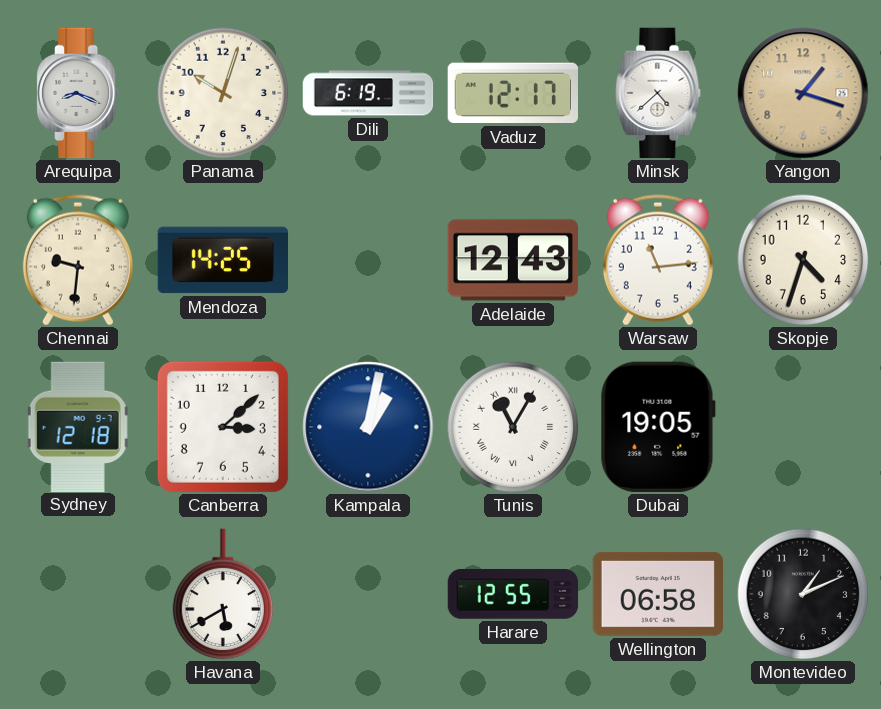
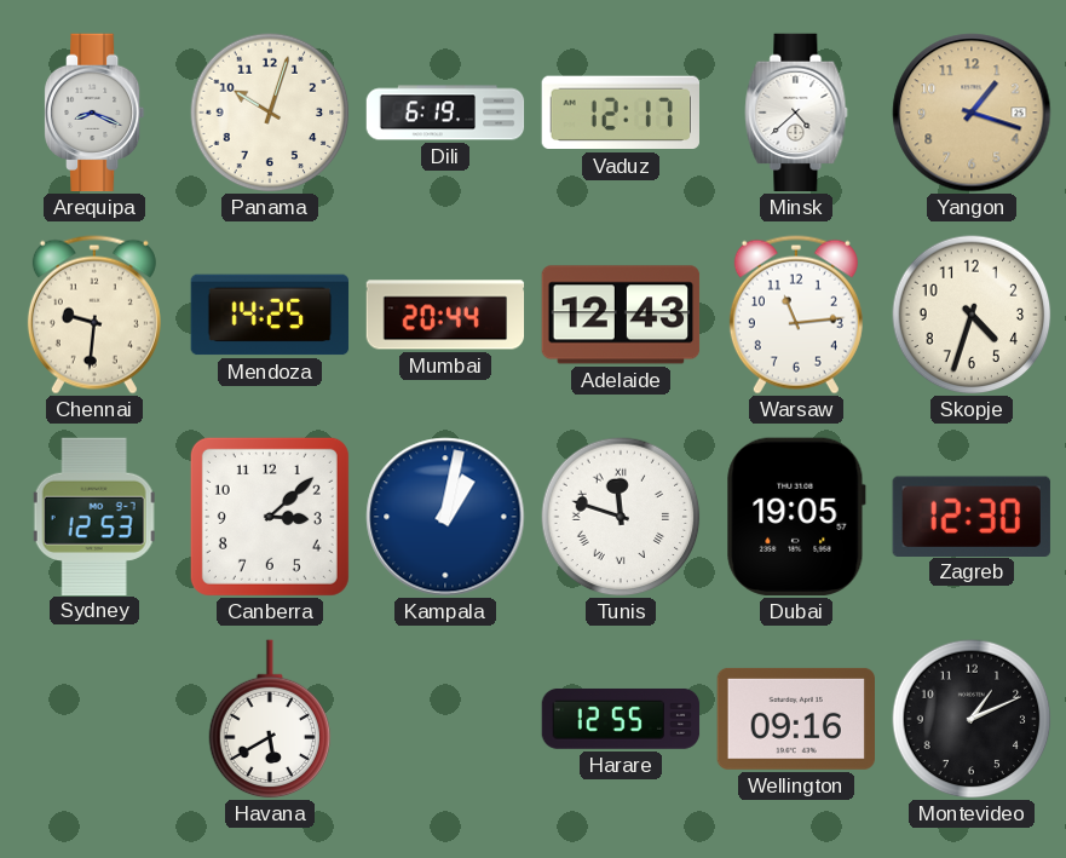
Mumbai: none -> 20:44 (445, 315)
Sydney: 12:18 -> 12:53 (94, 516)
Tunis: 11:05 -> 11:48 (621, 517)
Zagreb: none -> 12:30 (972, 516)
Wellington: 06:58 -> 09:16 (795, 719)
